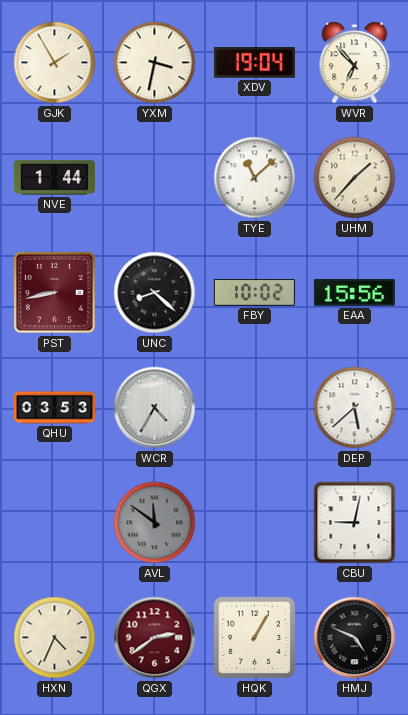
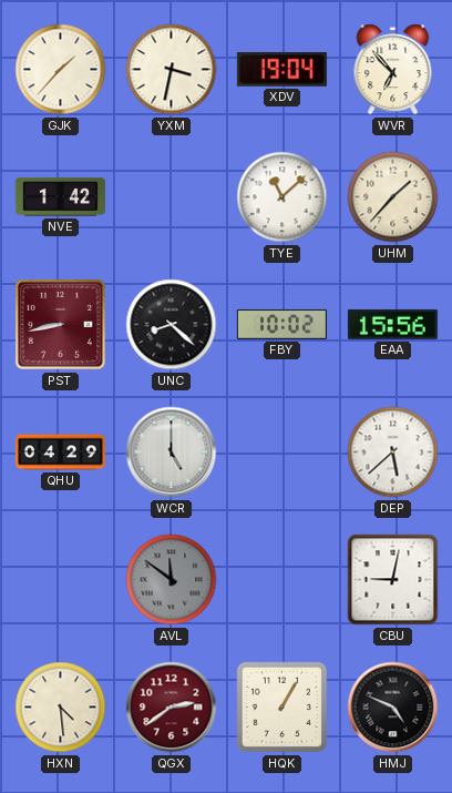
GJK: 1:55 -> 1:37 (61, 70)
NVE: 1:44 -> 1:42 (60, 197)
QHU: 03:53 -> 04:29 (60, 453)
WCR: 4:35 -> 5:00 (172, 453)
HXN: 4:34 -> 4:29 (61, 708)
